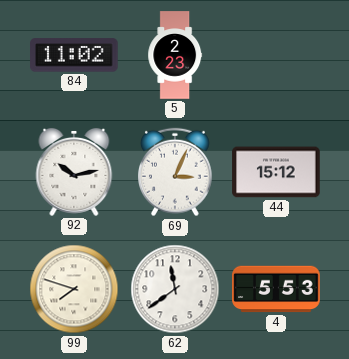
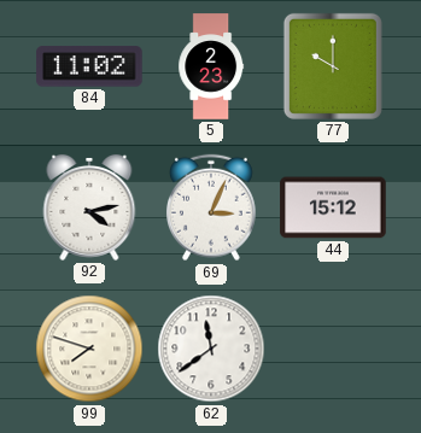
77: none -> 10:00 (333, 66)
92: 10:13 -> 4:13 (89, 207)
4: 5:53 -> none (276, 289)
